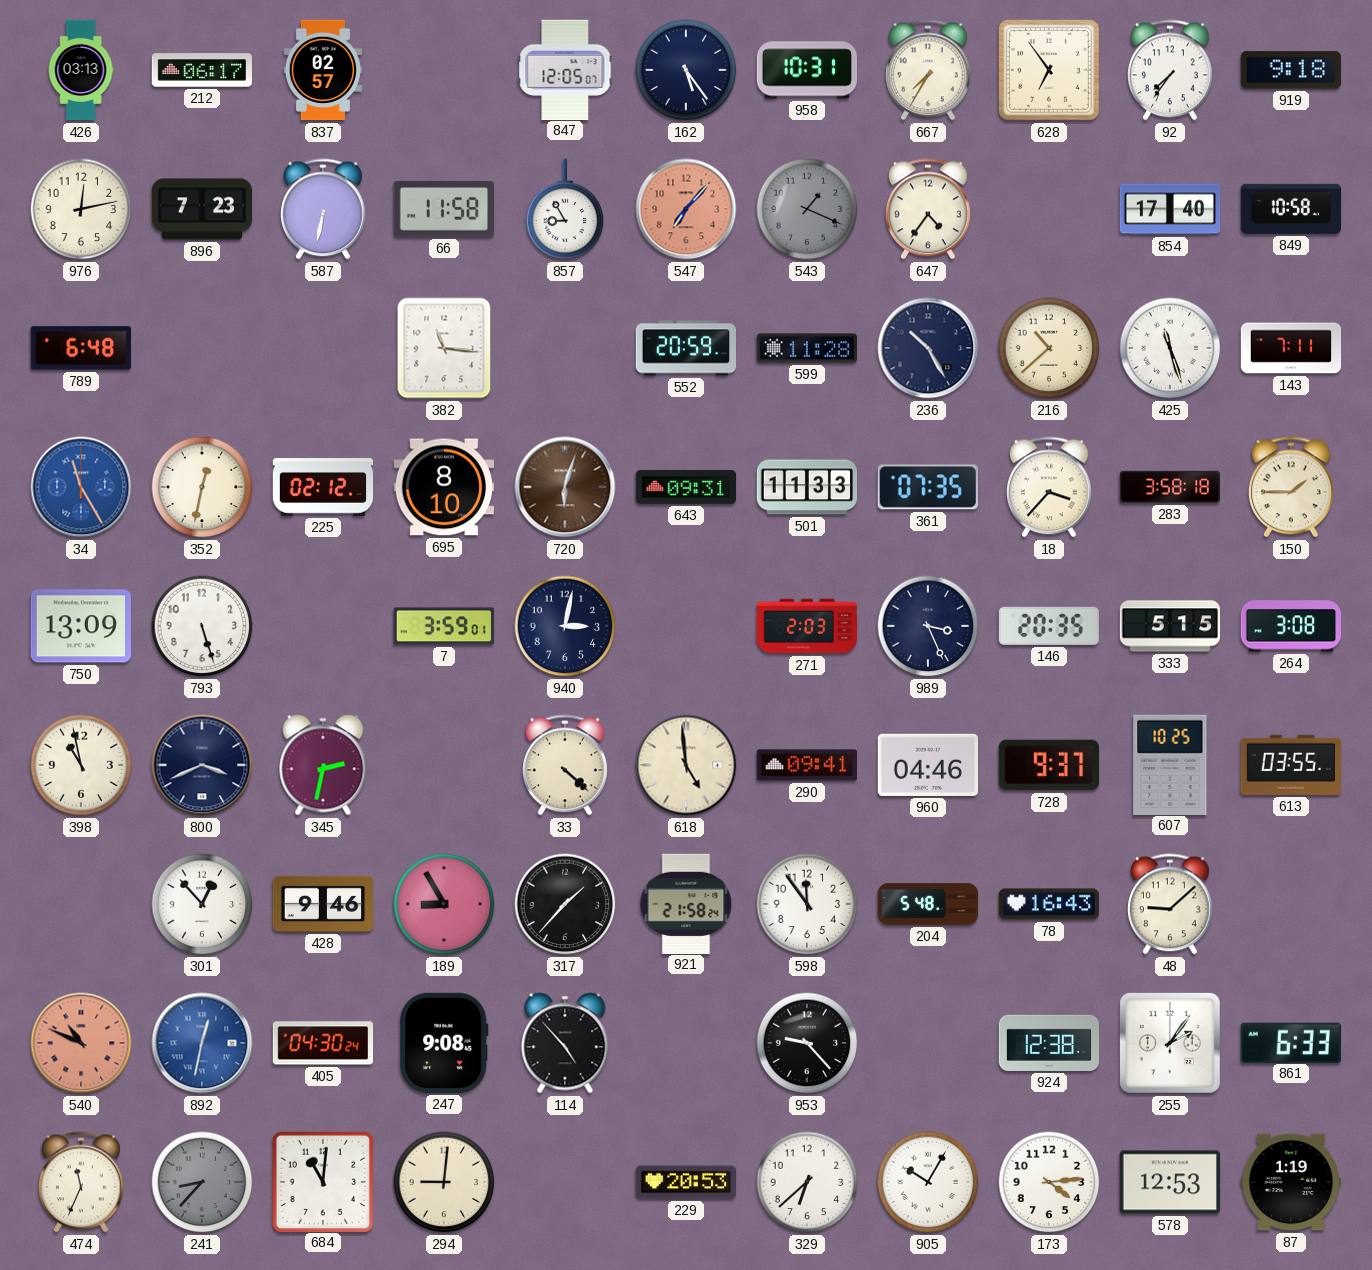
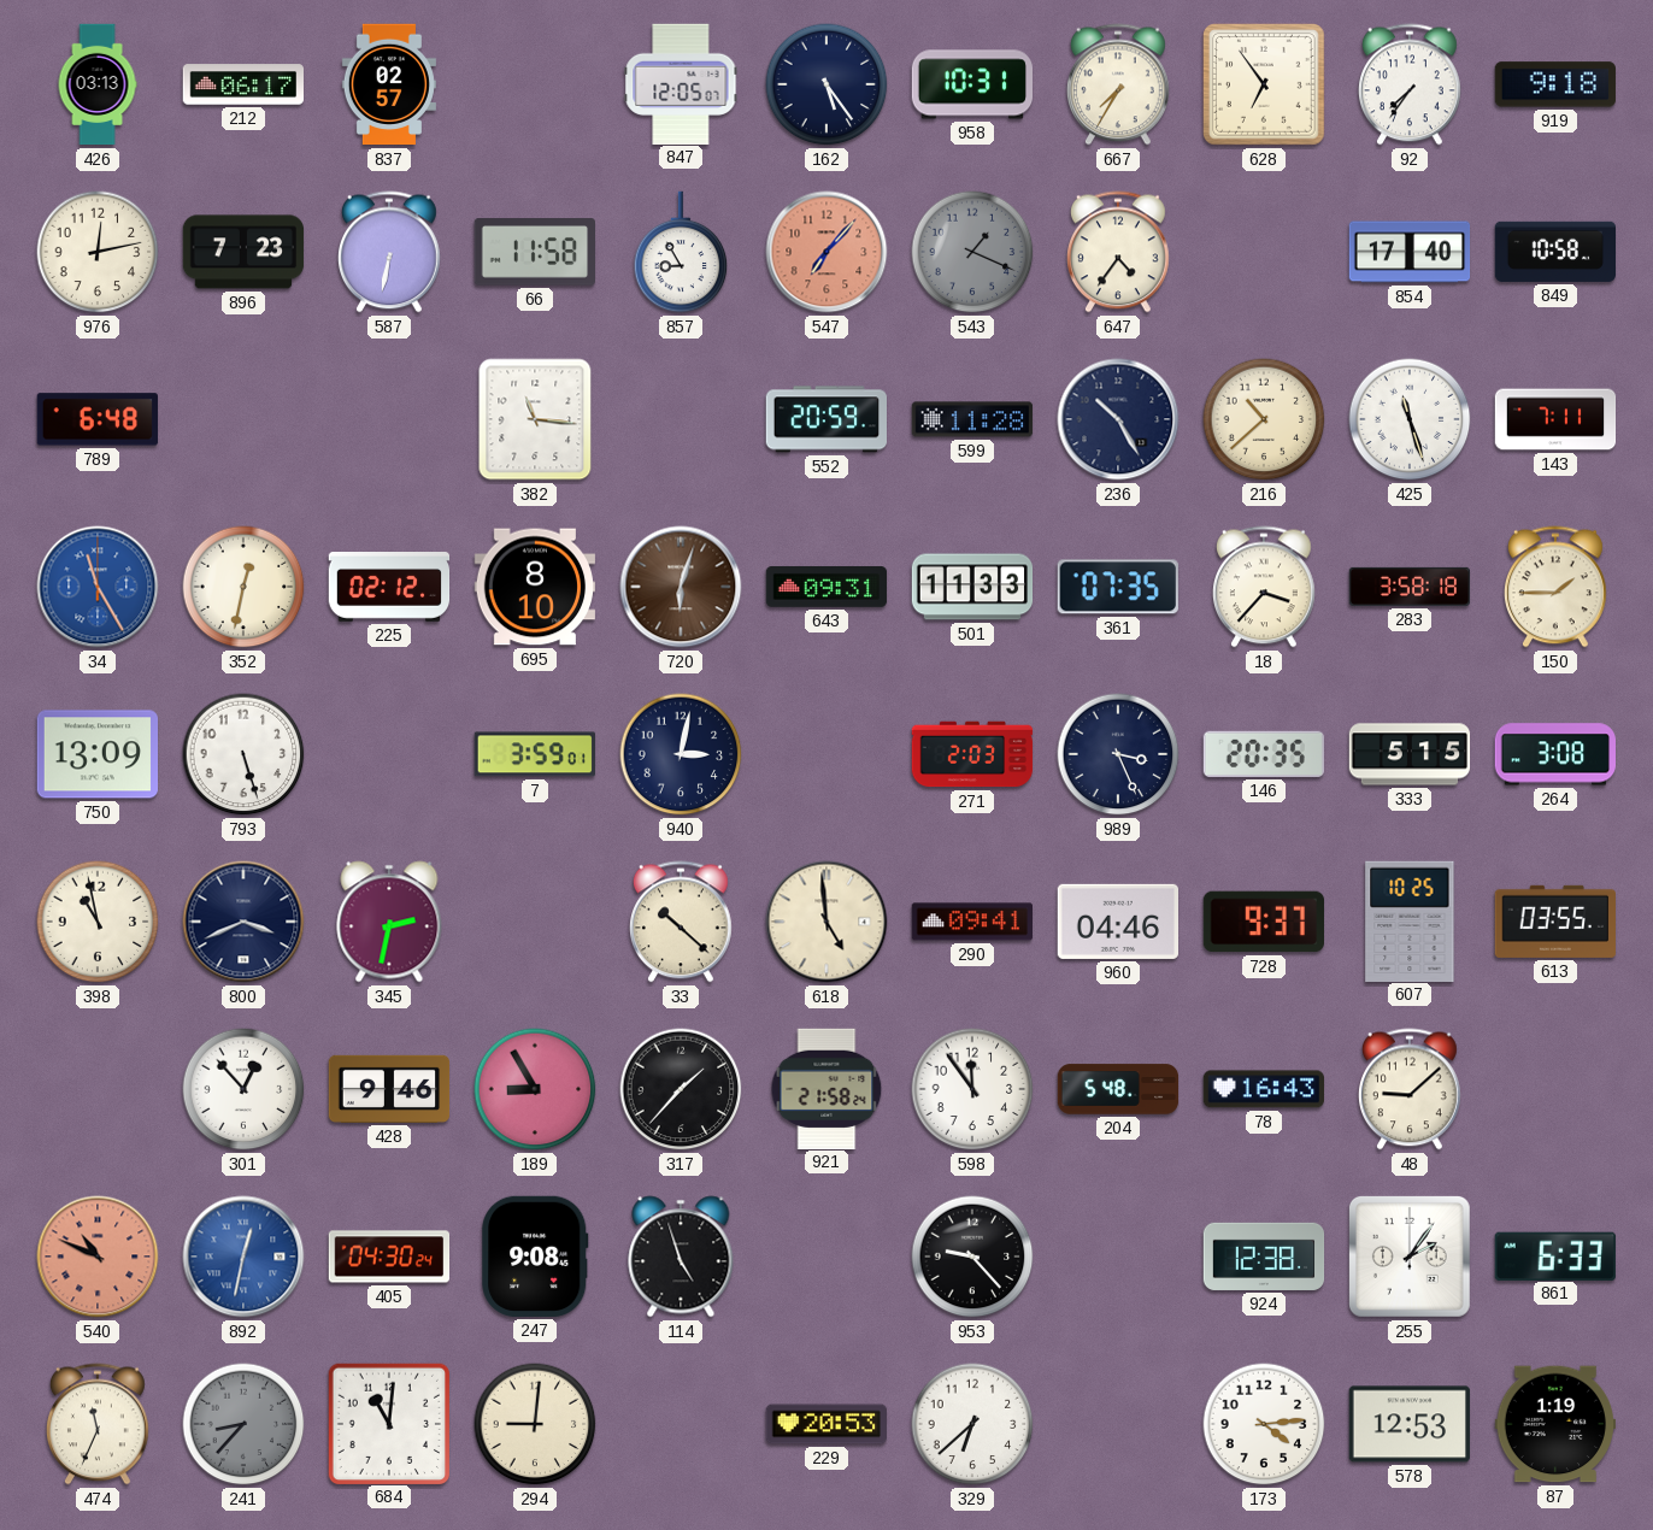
33: 4:22 -> 10:22 (682, 922)
114: 4:53 -> 4:57 (681, 1257)
905: 10:05 -> none (928, 1182)
